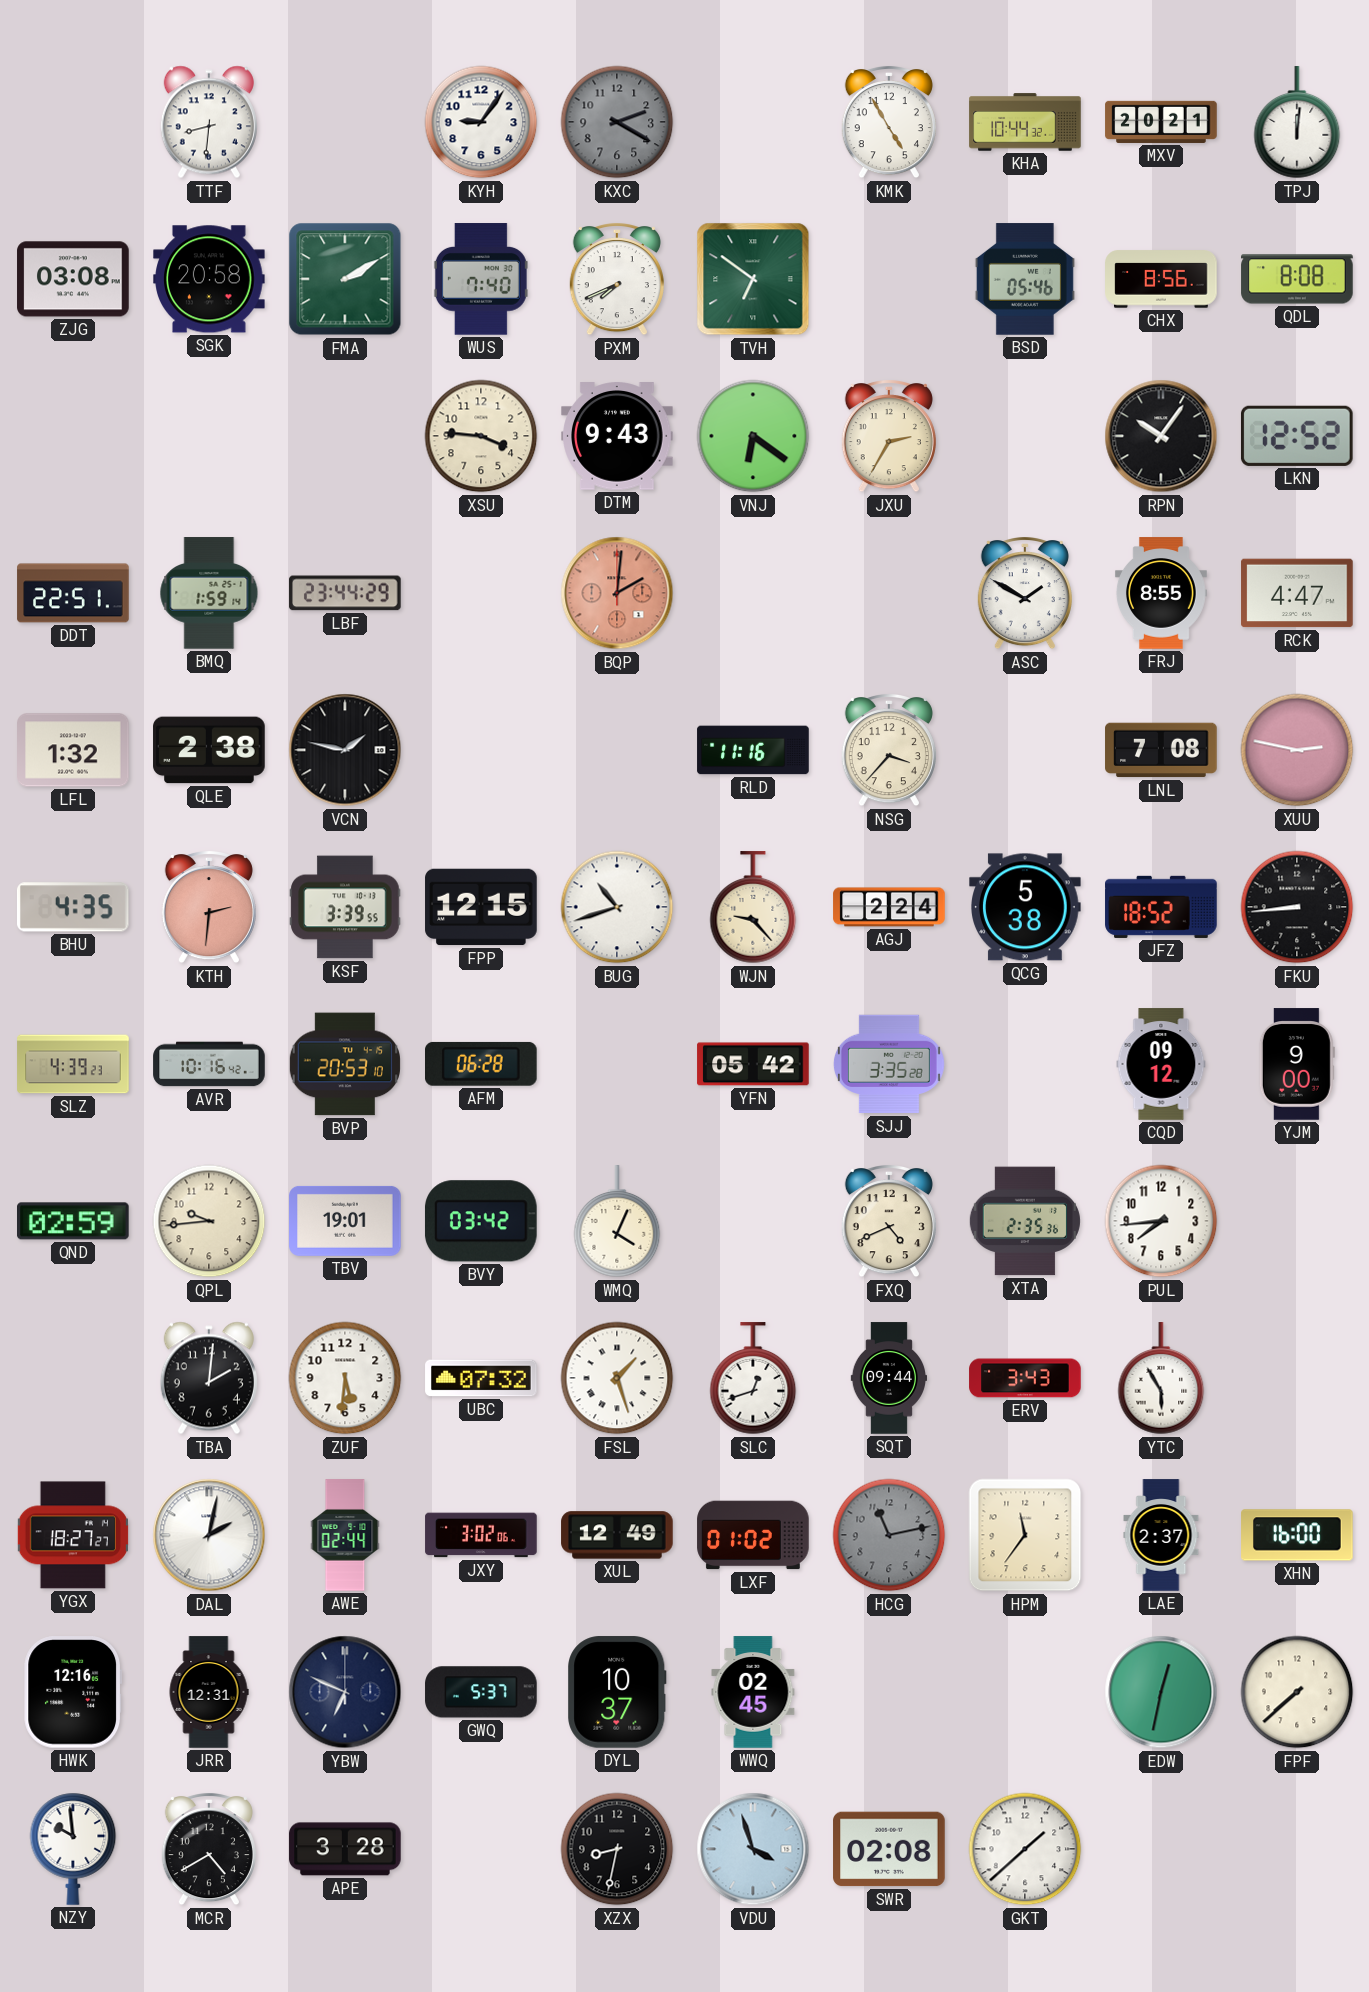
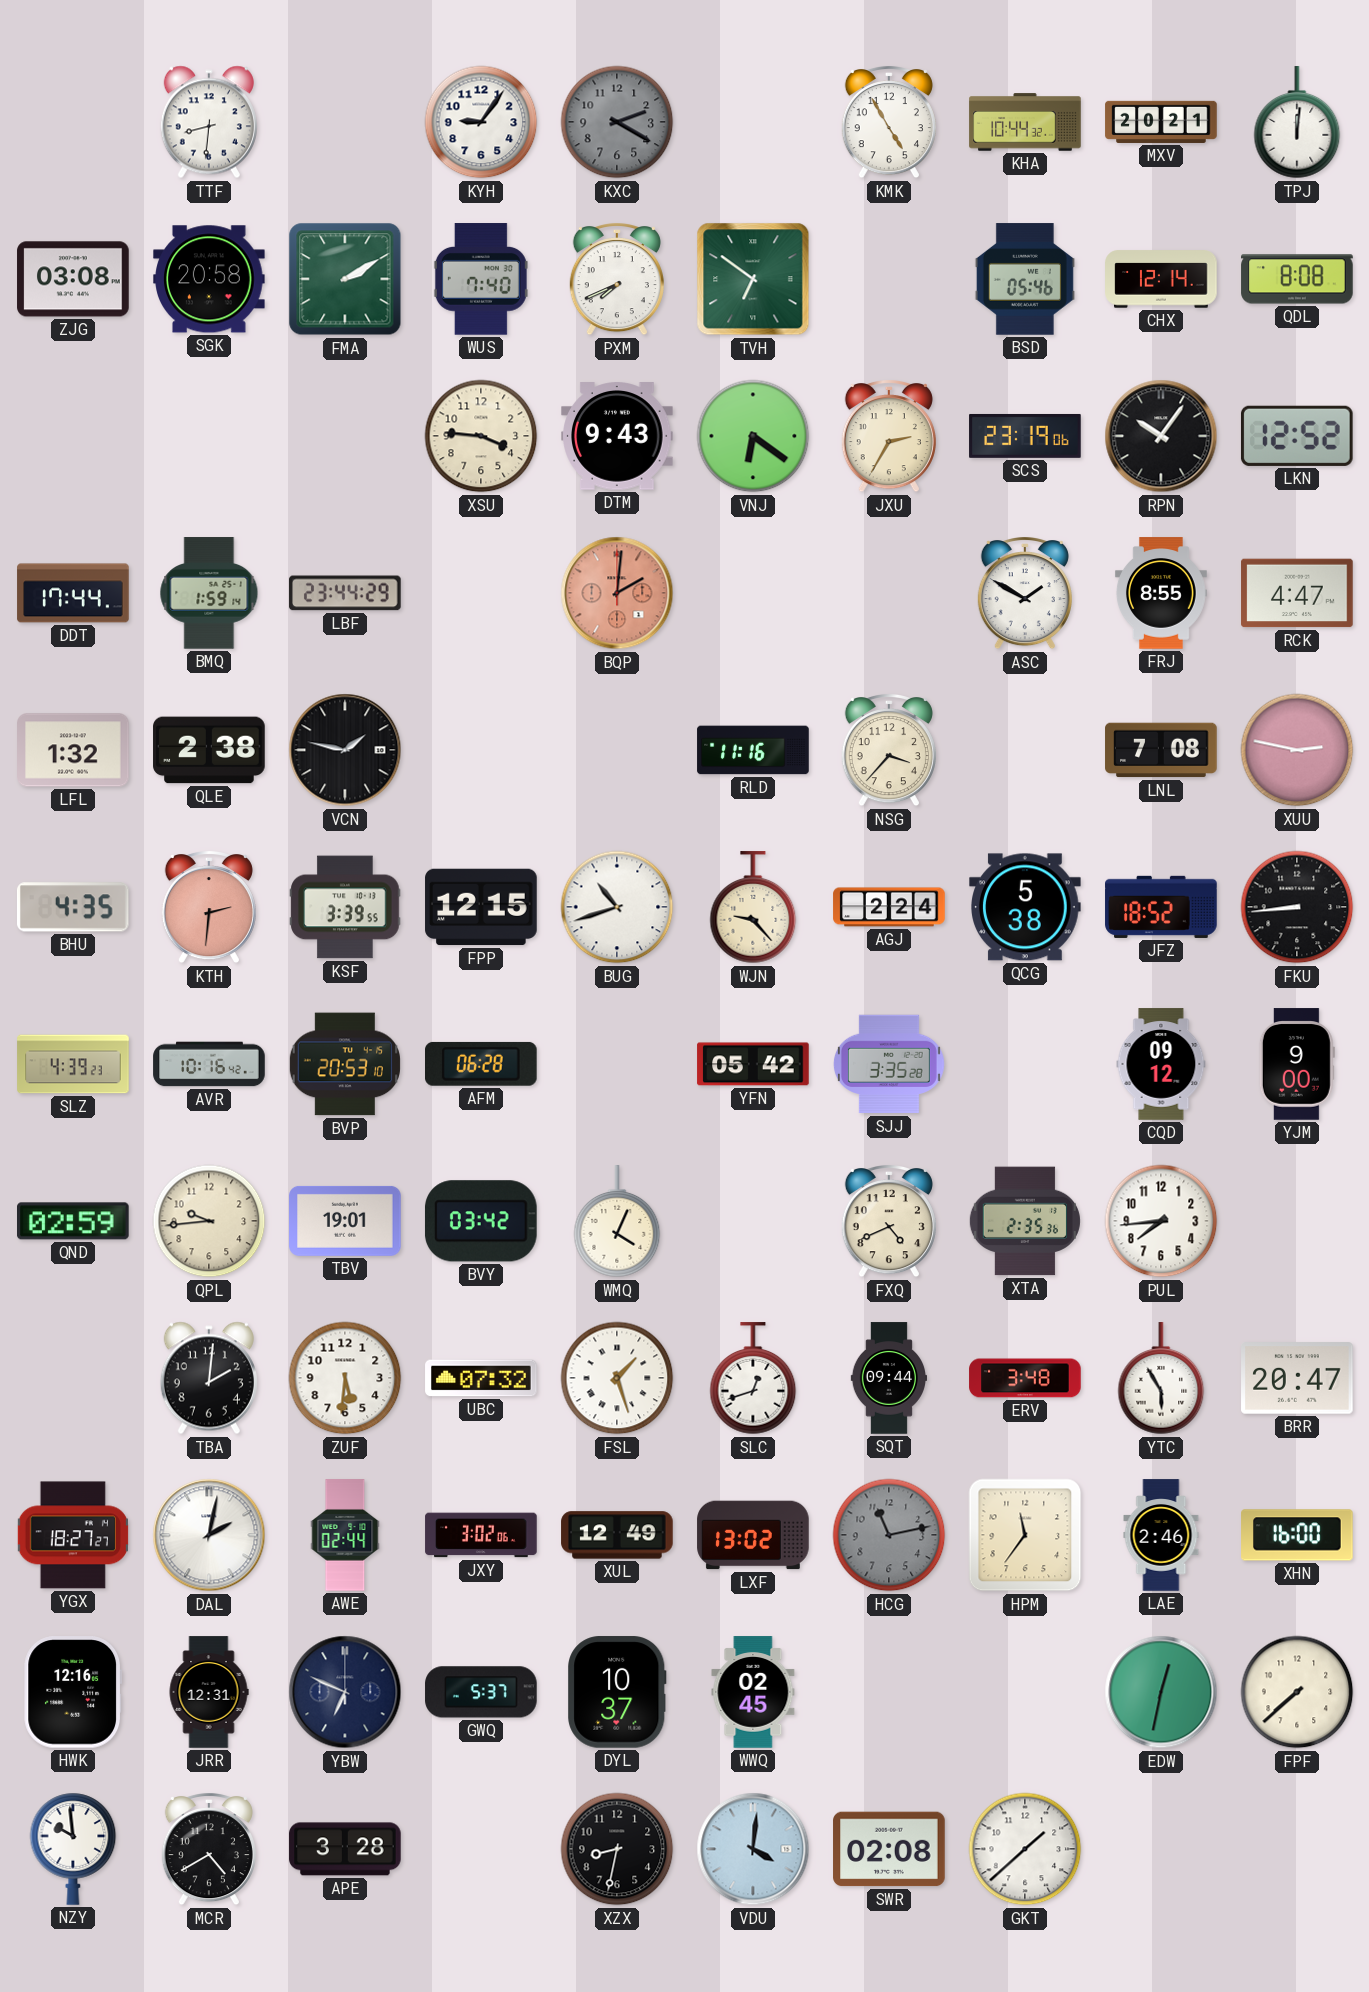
CHX: 8:56 -> 12:14 (1161, 279)
SCS: none -> 23:19 (1025, 436)
DDT: 22:51 -> 17:44 (73, 593)
ERV: 3:43 -> 3:48 (1025, 1378)
BRR: none -> 20:47 (1297, 1378)
LXF: 01:02 -> 13:02 (753, 1535)
LAE: 2:37 -> 2:46 (1161, 1535)
VDU: 3:57 -> 4:01 (753, 1849)
